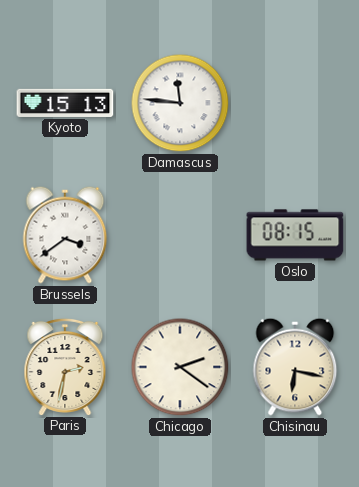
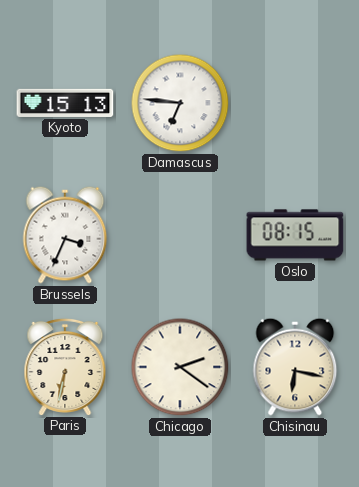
Damascus: 11:46 -> 6:46 (180, 103)
Brussels: 3:39 -> 3:34 (65, 235)
Paris: 2:32 -> 6:32 (65, 366)
